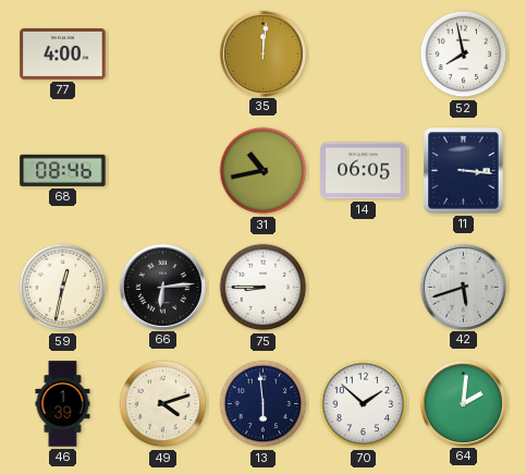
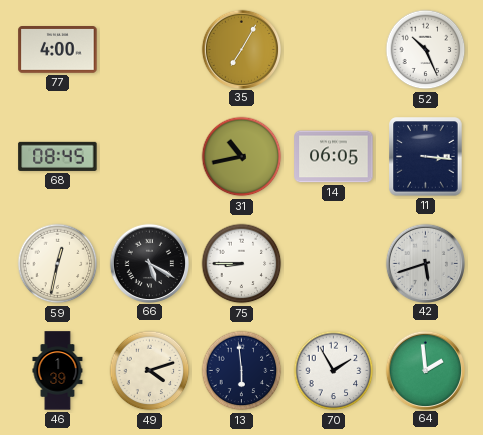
35: 12:01 -> 7:05 (241, 49)
52: 7:58 -> 10:26 (426, 50)
68: 08:46 -> 08:45 (58, 156)
66: 6:14 -> 5:20 (149, 263)
70: 1:52 -> 1:55 (334, 371)
64: 2:01 -> 1:59 (425, 370)
